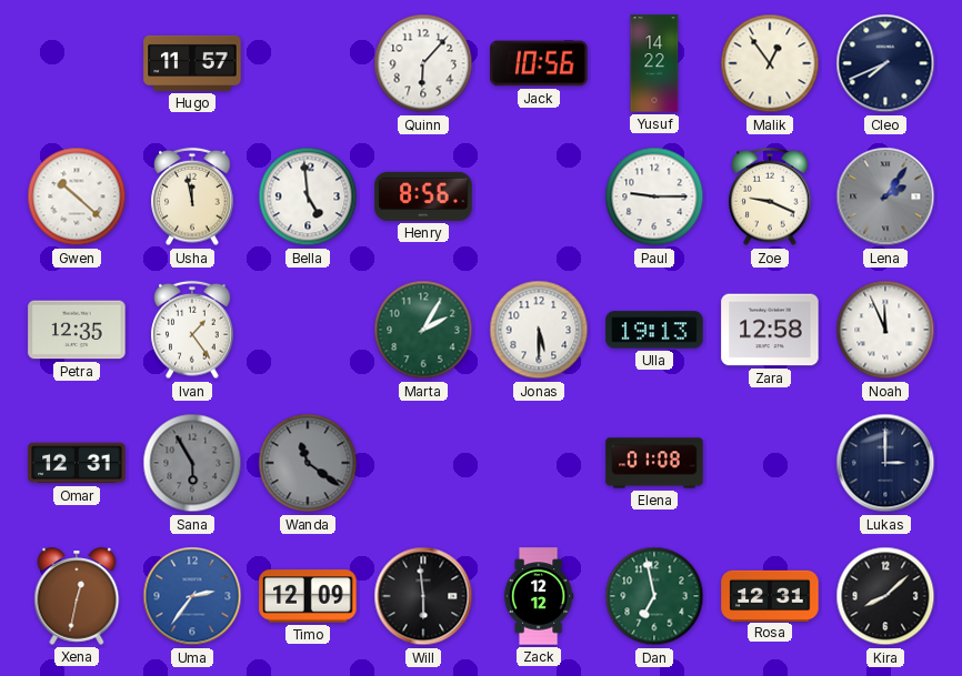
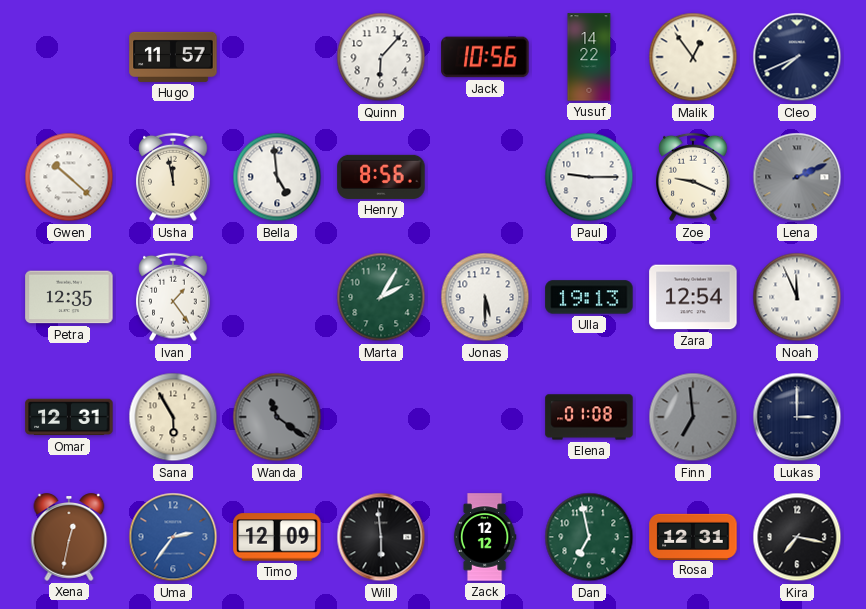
Lena: 2:06 -> 2:11 (797, 177)
Zara: 12:58 -> 12:54 (693, 297)
Sana dial: grey -> cream (173, 417)
Finn: none -> 6:59 (693, 417)
Kira: 8:08 -> 7:17 (797, 537)
